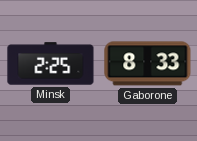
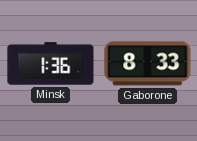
Minsk: 2:25 -> 1:36 (51, 64)
